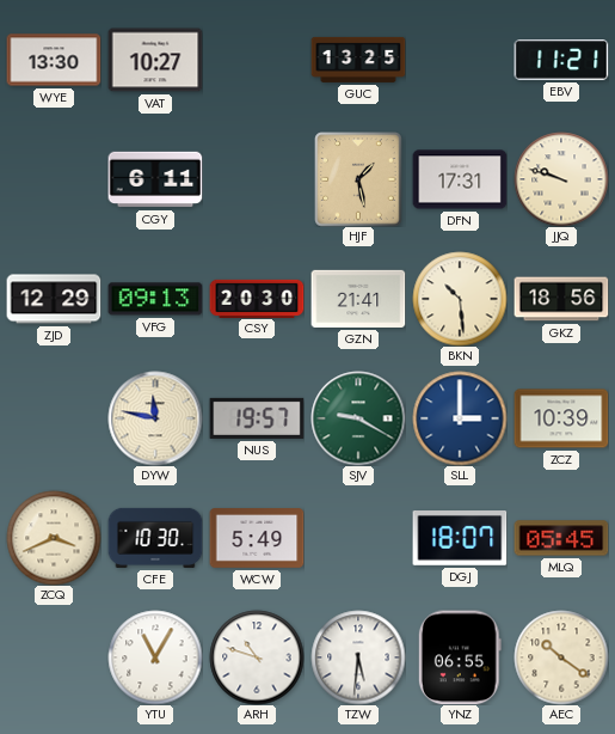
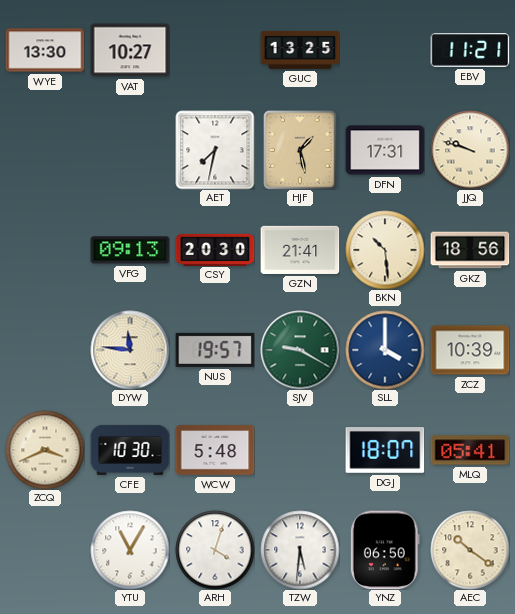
CGY: 6:11 -> none (155, 179)
AET: none -> 7:32 (215, 150)
ZJD: 12:29 -> none (54, 299)
DYW: 11:47 -> 11:46 (130, 350)
SLL: 3:00 -> 4:00 (385, 350)
WCW: 5:49 -> 5:48 (215, 450)
MLQ: 05:45 -> 05:41 (470, 450)
ARH: 10:48 -> 4:03 (215, 550)
YNZ: 06:55 -> 06:50 (385, 550)
